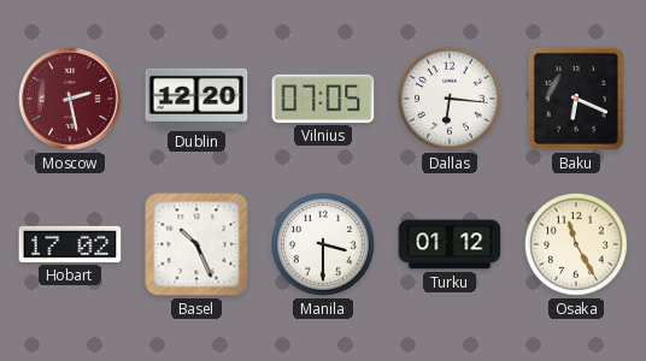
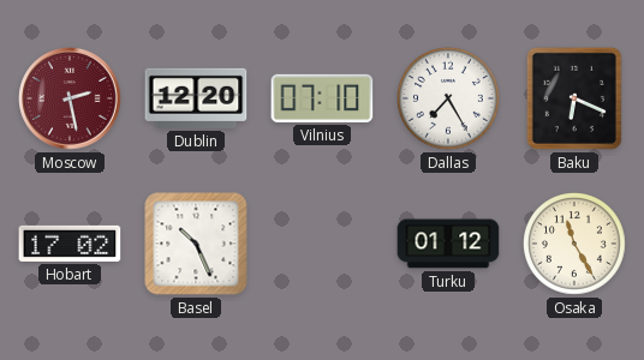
Vilnius: 07:05 -> 07:10 (322, 98)
Dallas: 6:16 -> 7:25 (449, 100)
Manila: 3:30 -> none (324, 245)
